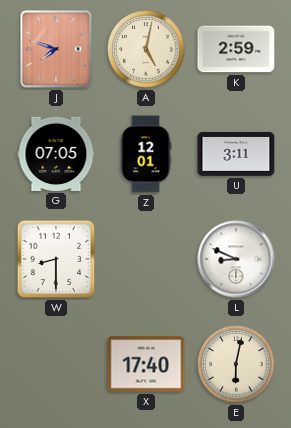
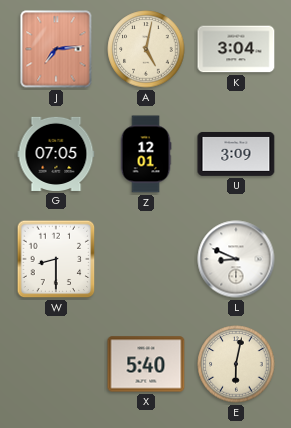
J: 7:48 -> 7:14 (56, 49)
K: 2:59 -> 3:04 (236, 49)
U: 3:11 -> 3:09 (236, 154)
X: 17:40 -> 5:40 (146, 364)
